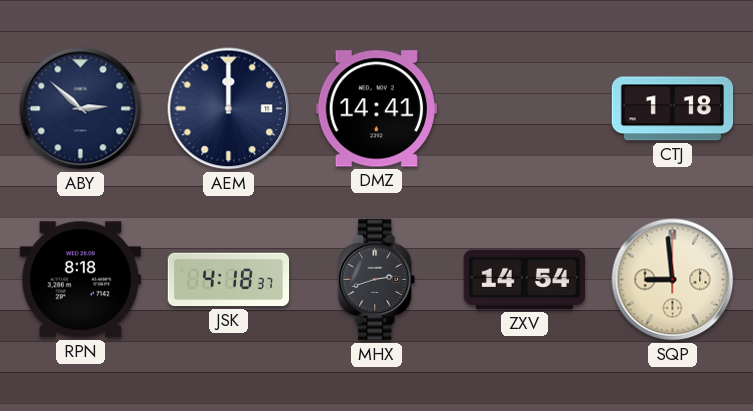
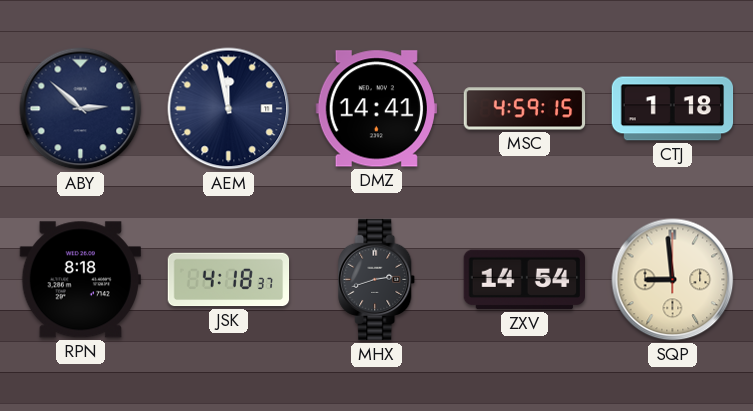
AEM: 12:00 -> 11:58 (229, 109)
MSC: none -> 4:59 (525, 109)
